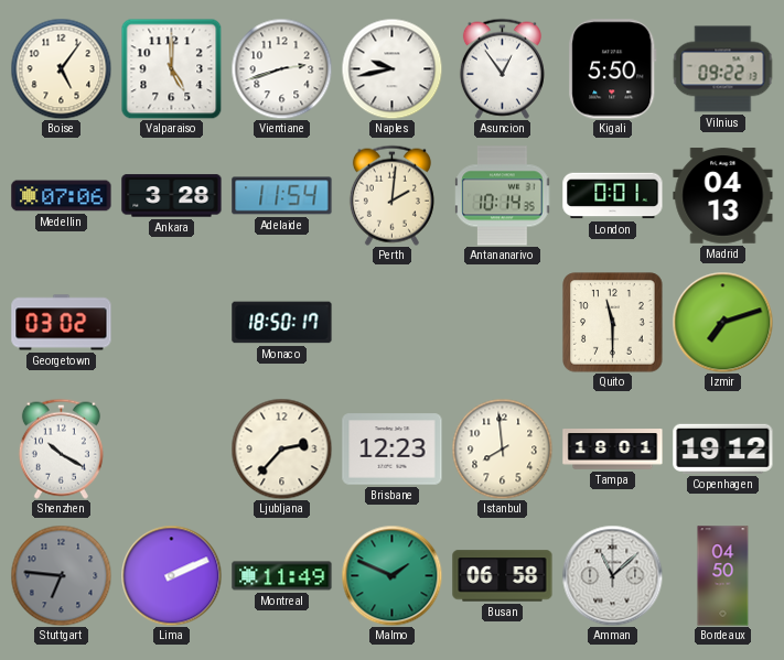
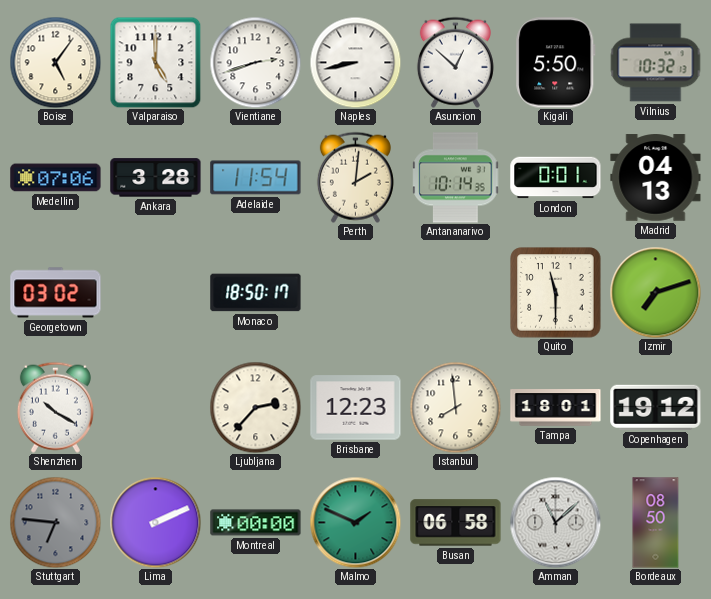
Naples: 9:43 -> 8:43 (355, 62)
Asuncion: 12:54 -> 12:52 (455, 62)
Vilnius: 09:22 -> 10:32 (655, 63)
Montreal: 11:49 -> 00:00 (256, 523)
Bordeaux: 04:50 -> 08:50 (656, 523)
